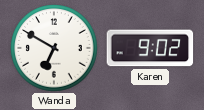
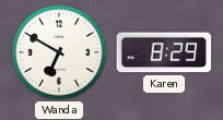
Karen: 9:02 -> 8:29 (164, 52)
